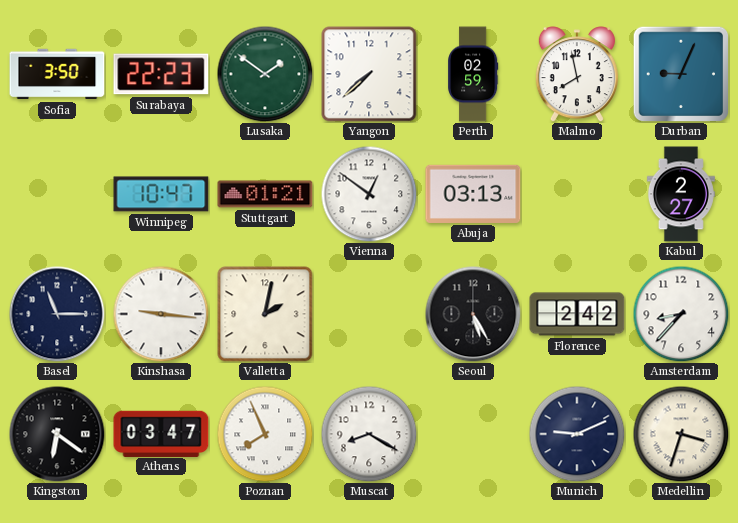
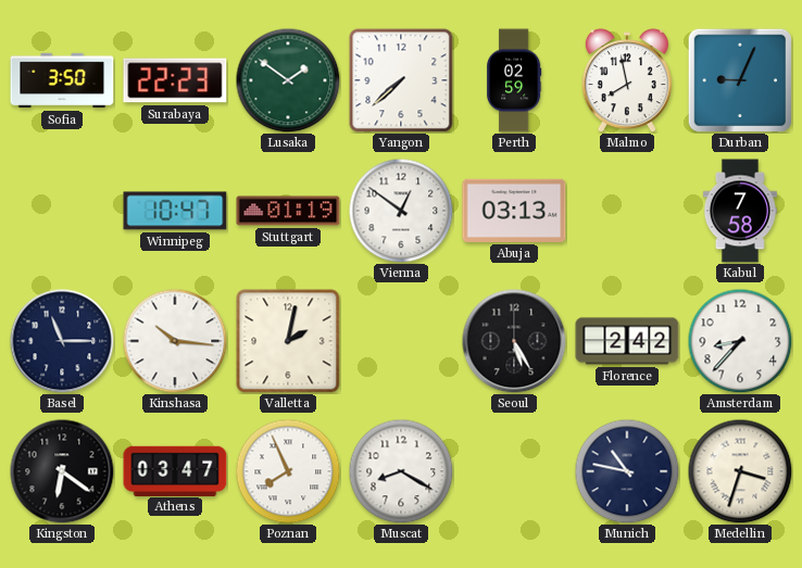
Stuttgart: 01:21 -> 01:19 (288, 211)
Kabul: 2:27 -> 7:58 (740, 211)
Kinshasa: 9:16 -> 10:16 (175, 341)
Munich: 9:11 -> 10:47 (627, 471)
